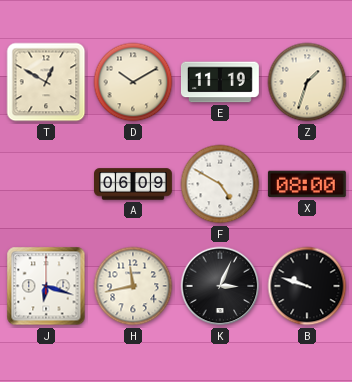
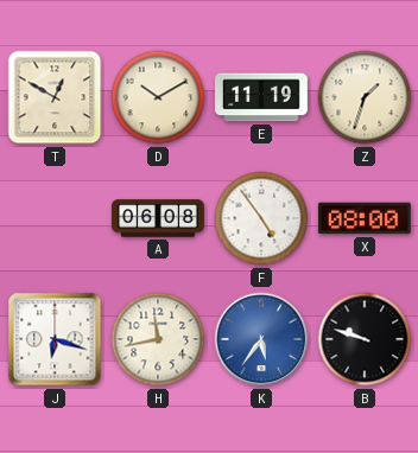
A: 06:09 -> 06:08 (159, 218)
F: 4:50 -> 4:54 (261, 218)
K: 3:04 -> 5:36 (261, 339)
K dial: black -> blue (261, 339)
